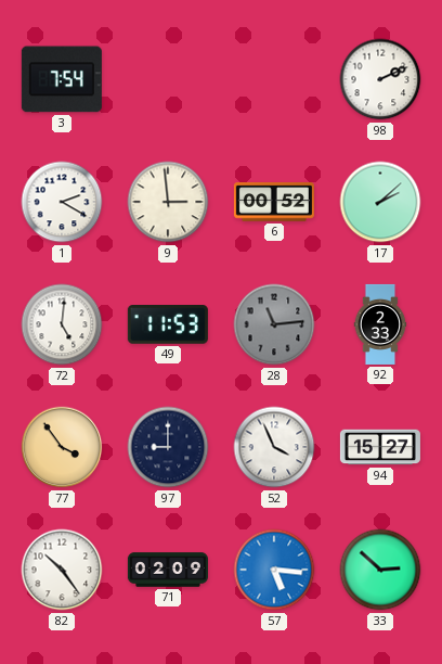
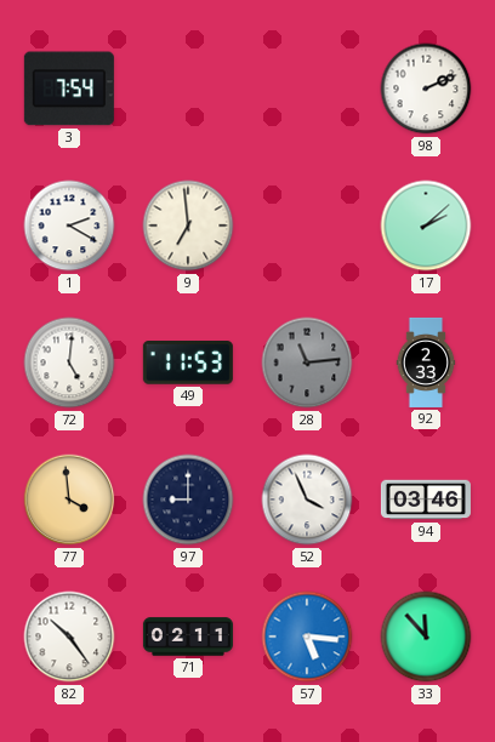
9: 2:59 -> 6:59 (188, 226)
6: 00:52 -> none (274, 202)
77: 3:54 -> 3:59 (69, 500)
94: 15:27 -> 03:46 (426, 500)
71: 02:09 -> 02:11 (188, 637)
33: 2:52 -> 11:53 (426, 637)
